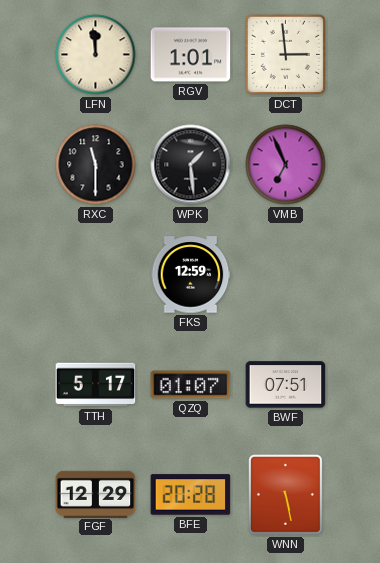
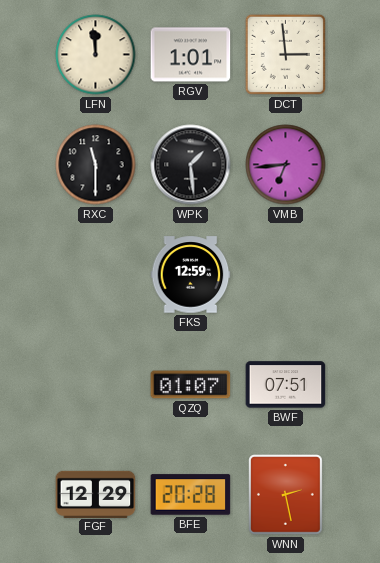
VMB: 6:56 -> 6:44 (286, 165)
TTH: 5:17 -> none (96, 385)
WNN: 5:28 -> 2:28 (286, 495)
